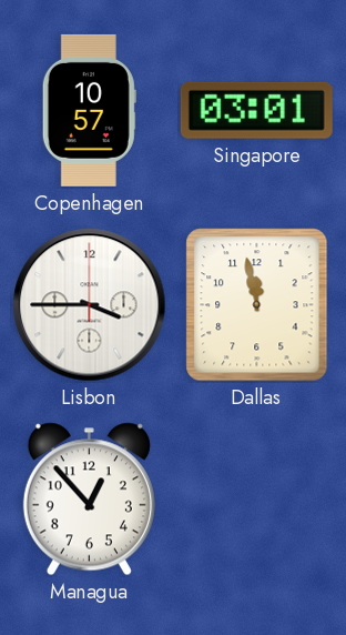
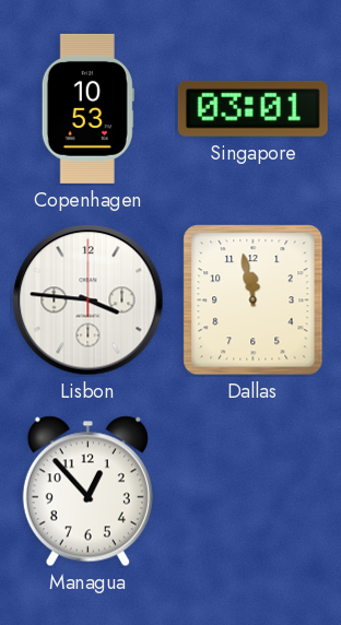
Copenhagen: 10:57 -> 10:53 (87, 108)
Lisbon: 3:45 -> 3:46 (89, 300)
